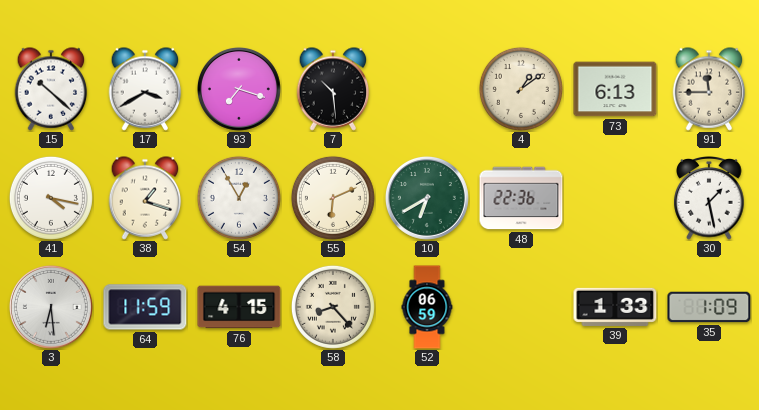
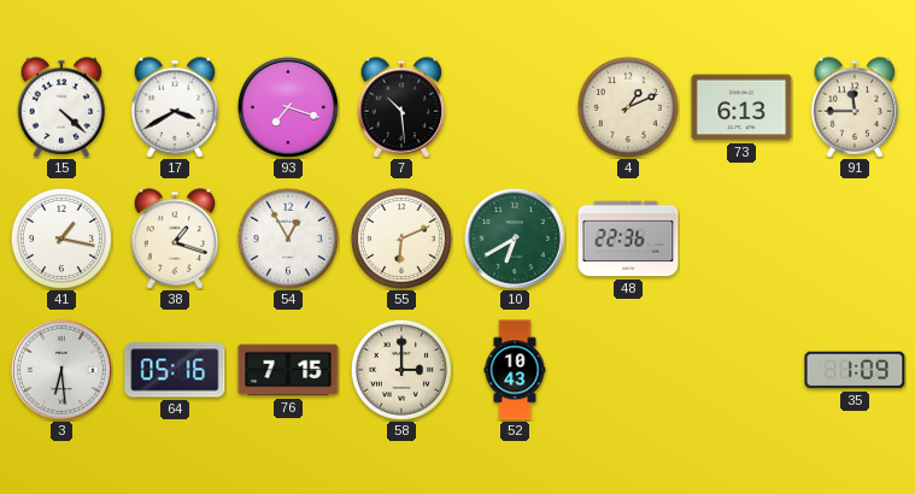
15: 10:22 -> 4:22 (61, 107)
4: 1:09 -> 1:11 (628, 107)
41: 4:17 -> 1:17 (61, 239)
30: 1:28 -> none (709, 198)
64: 11:59 -> 05:16 (175, 370)
76: 4:15 -> 7:15 (288, 370)
58: 8:23 -> 3:00 (401, 370)
52: 06:59 -> 10:43 (515, 370)
39: 1:33 -> none (615, 307)
